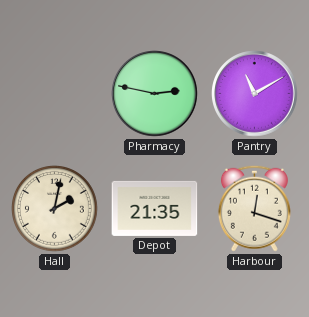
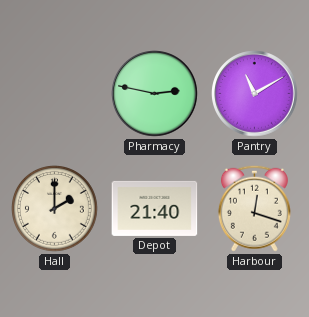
Hall: 2:02 -> 2:00 (55, 209)
Depot: 21:35 -> 21:40 (155, 208)
